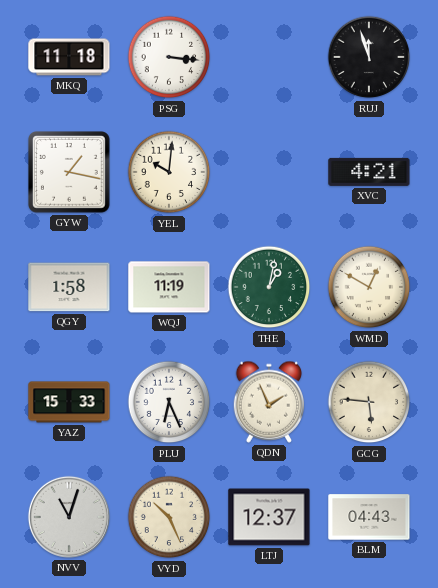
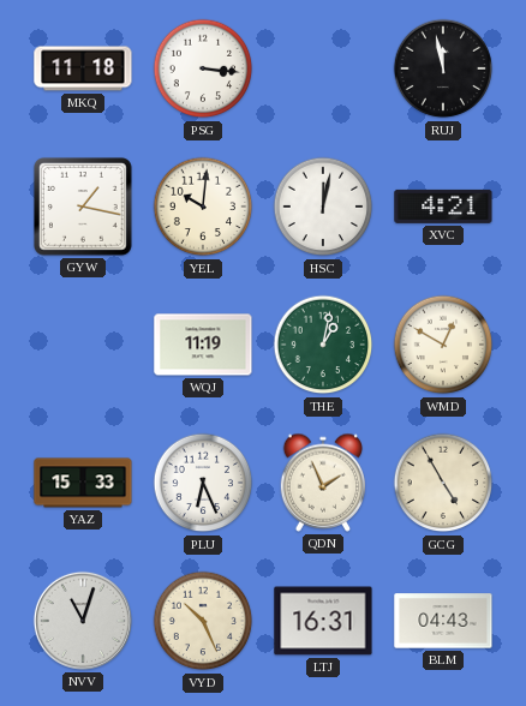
RUJ: 11:57 -> 11:58 (443, 68)
HSC: none -> 12:02 (323, 207)
QGY: 1:58 -> none (69, 287)
GCG: 5:46 -> 4:55 (443, 483)
LTJ: 12:37 -> 16:31 (323, 621)
